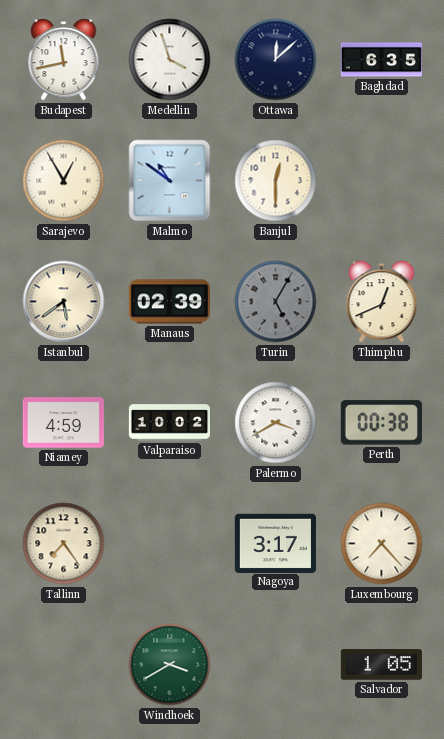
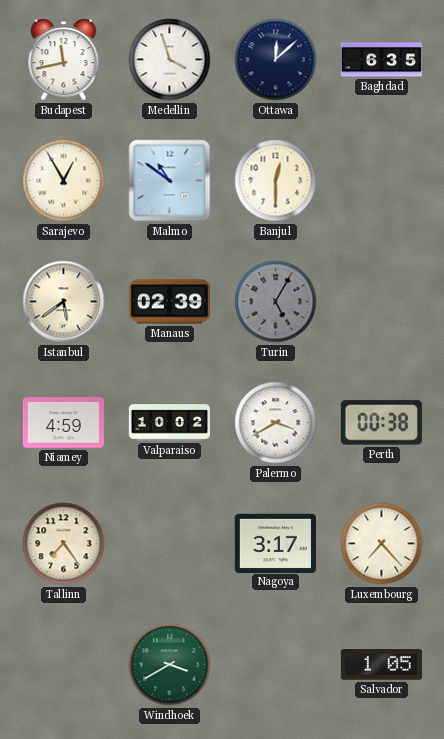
Thimphu: 12:41 -> none (382, 302)
